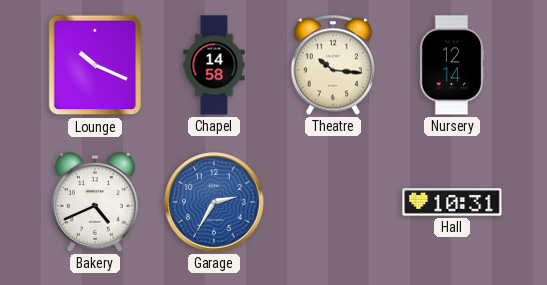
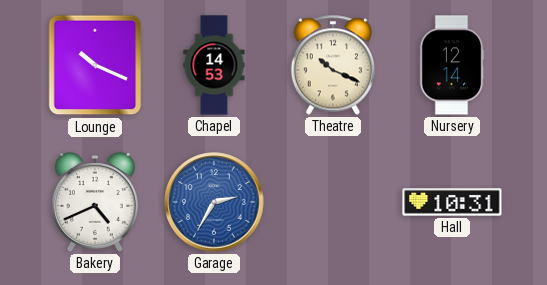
Chapel: 14:58 -> 14:53 (214, 65)
Theatre: 10:16 -> 10:19 (332, 65)
